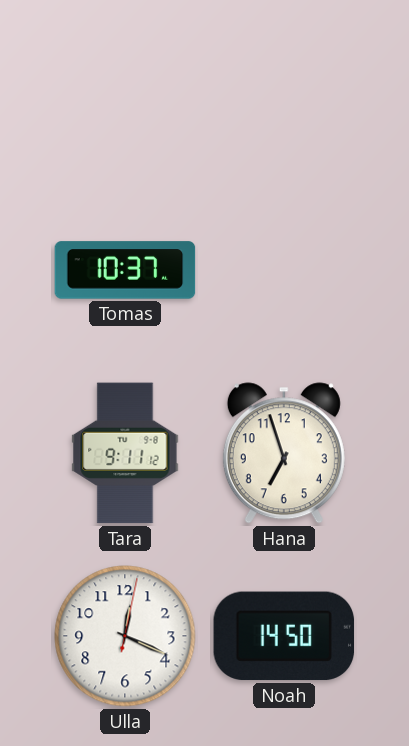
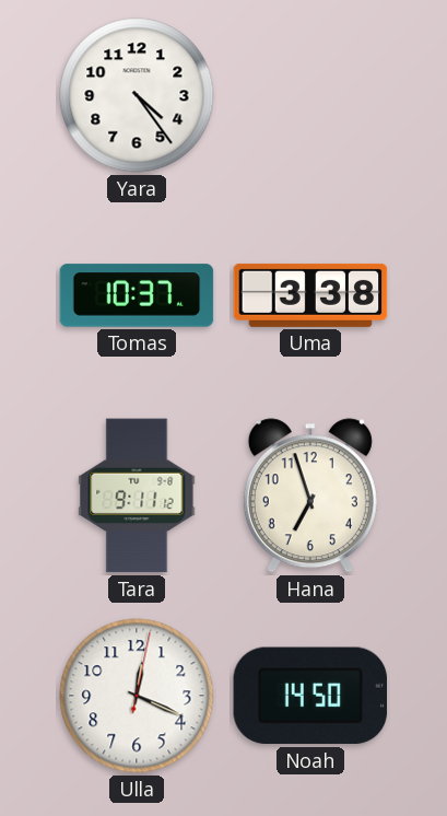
Yara: none -> 4:24 (137, 95)
Uma: none -> 3:38 (310, 295)
